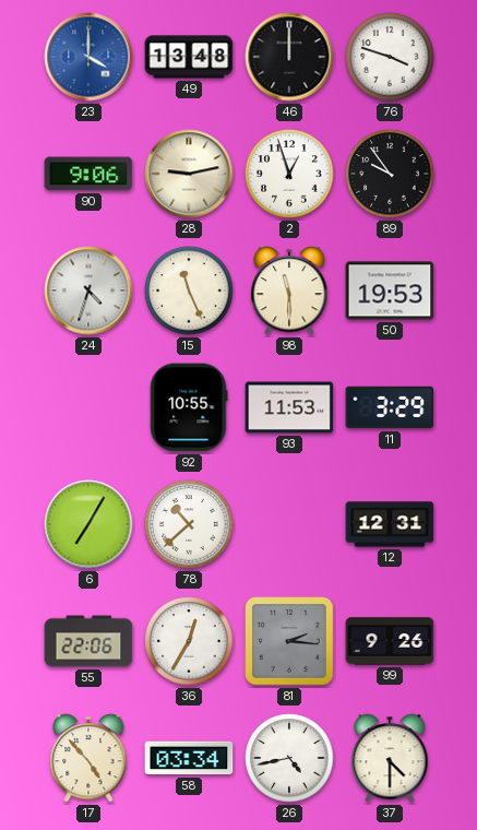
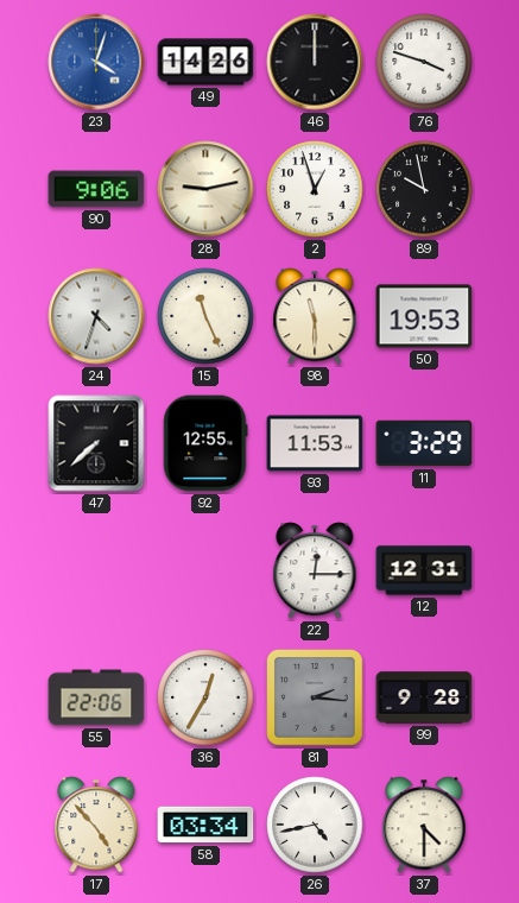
23: 4:00 -> 4:03 (96, 62)
49: 13:48 -> 14:26 (205, 62)
89: 9:54 -> 9:58 (424, 189)
47: none -> 7:38 (96, 443)
92: 10:55 -> 12:55 (205, 443)
6: 7:05 -> none (88, 524)
78: 10:38 -> none (189, 524)
22: none -> 12:15 (315, 570)
99: 9:26 -> 9:28 (424, 697)
